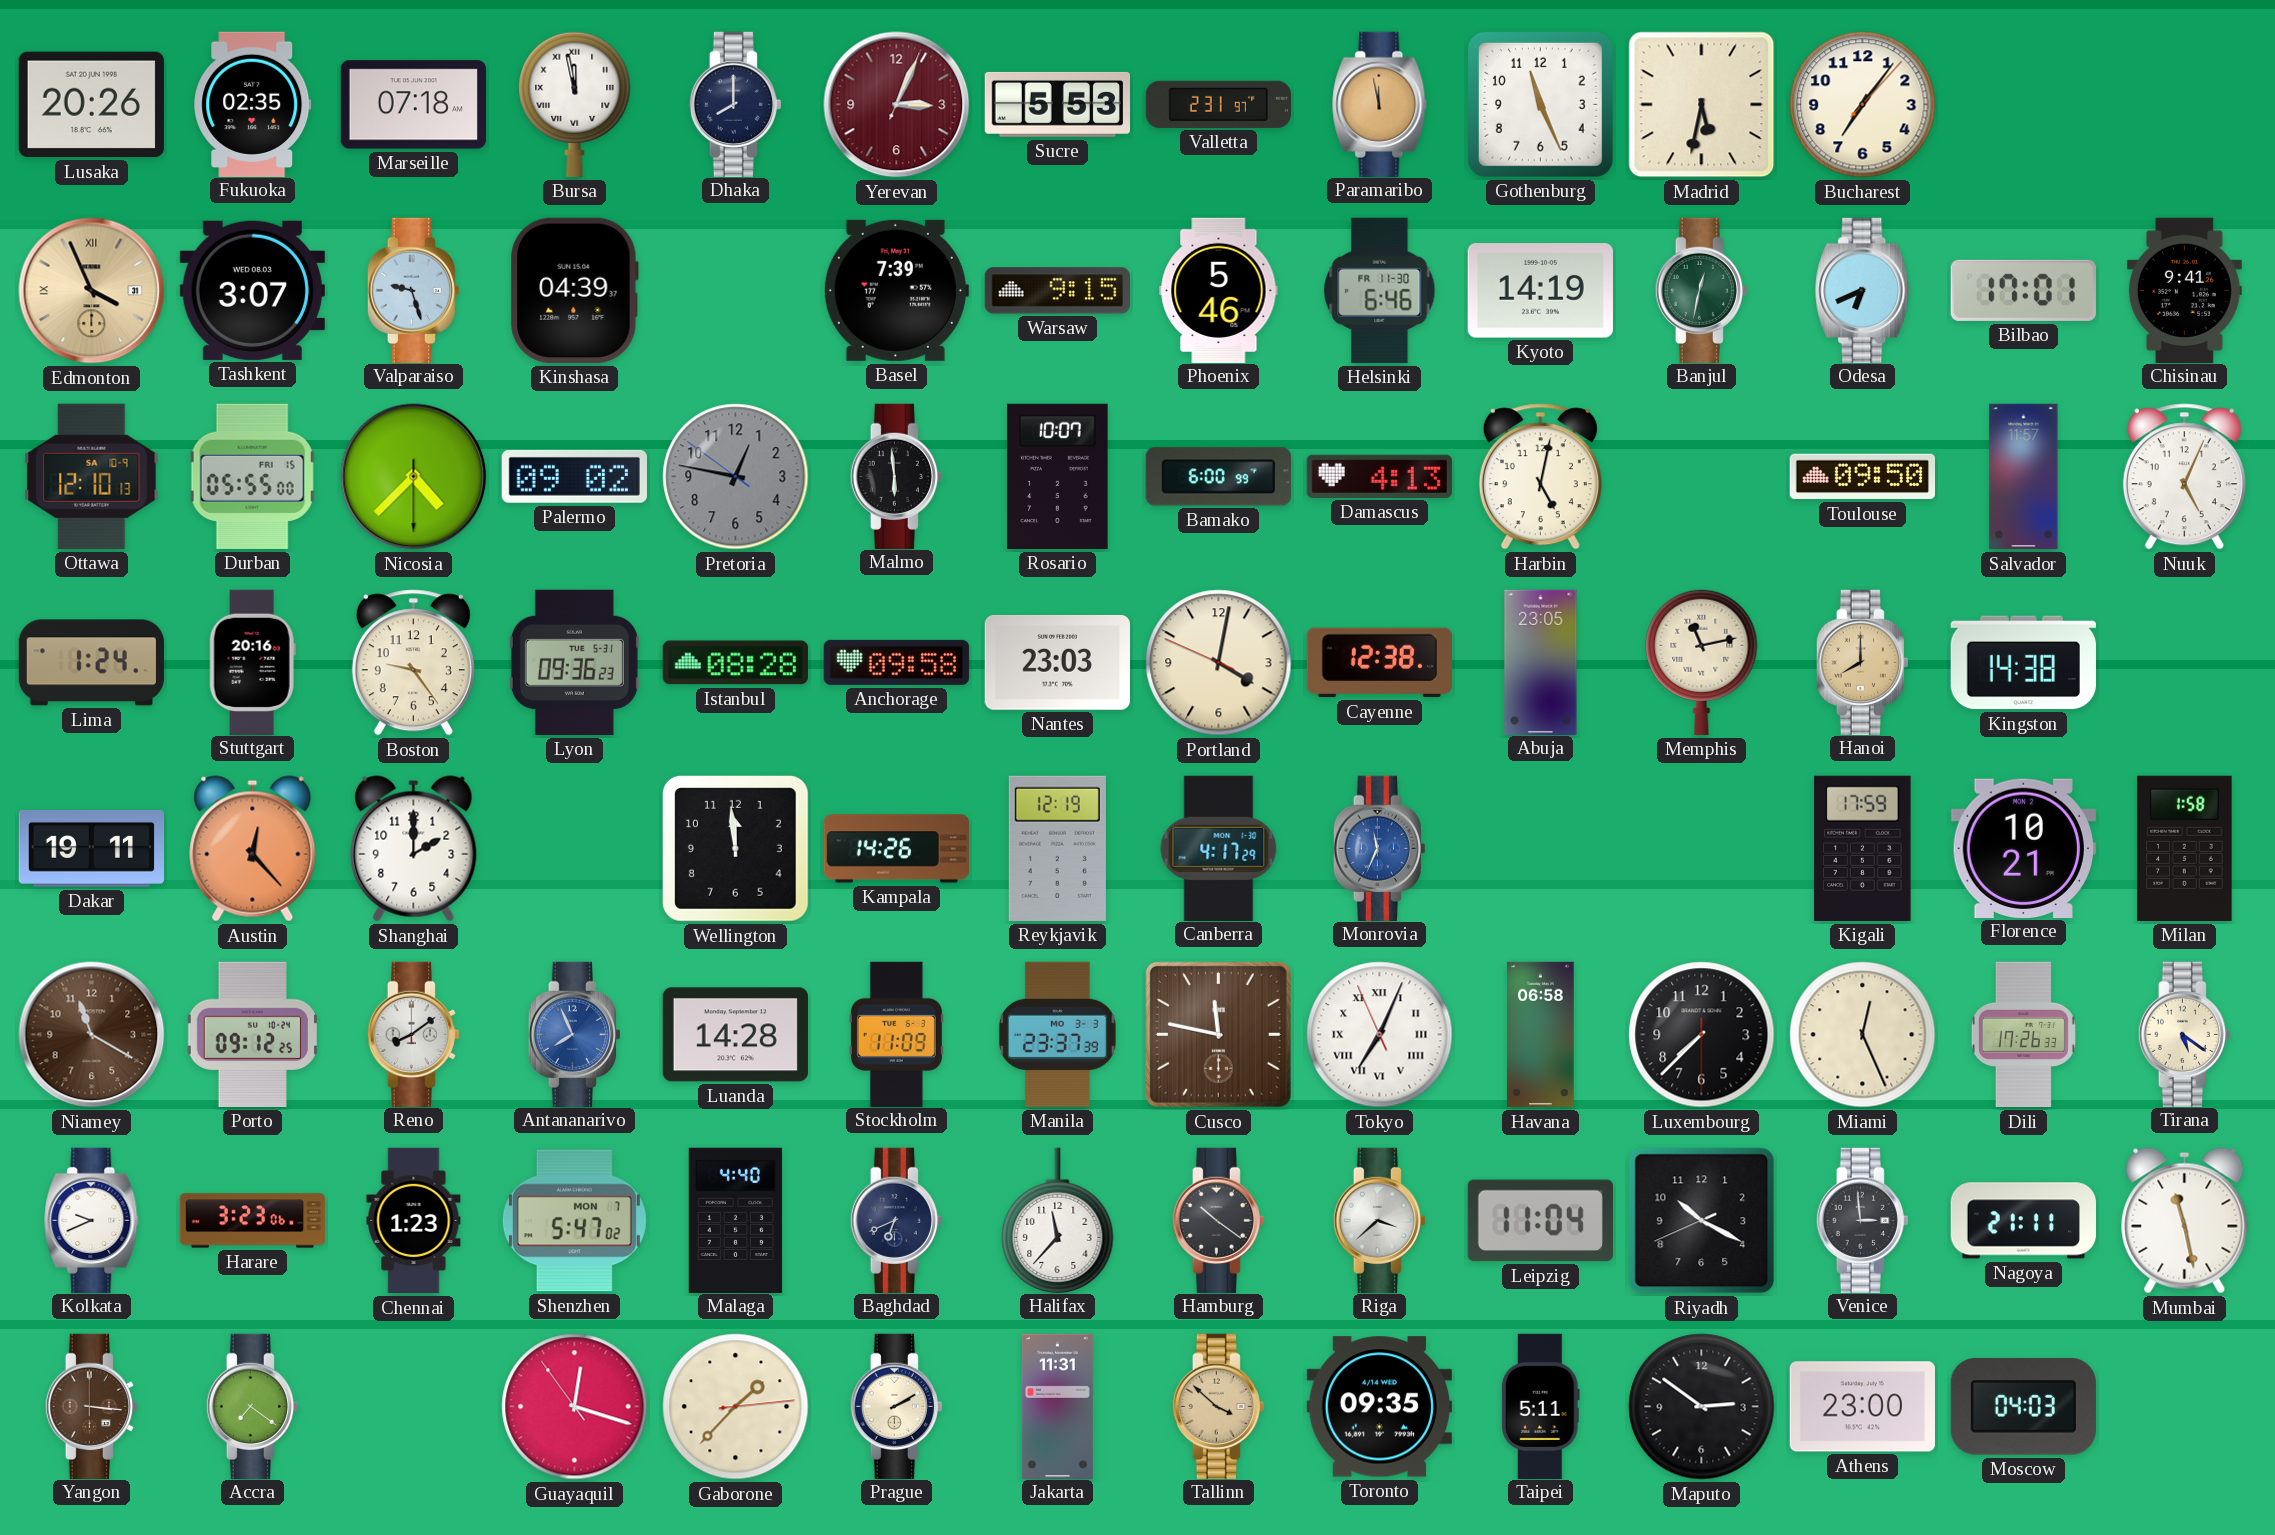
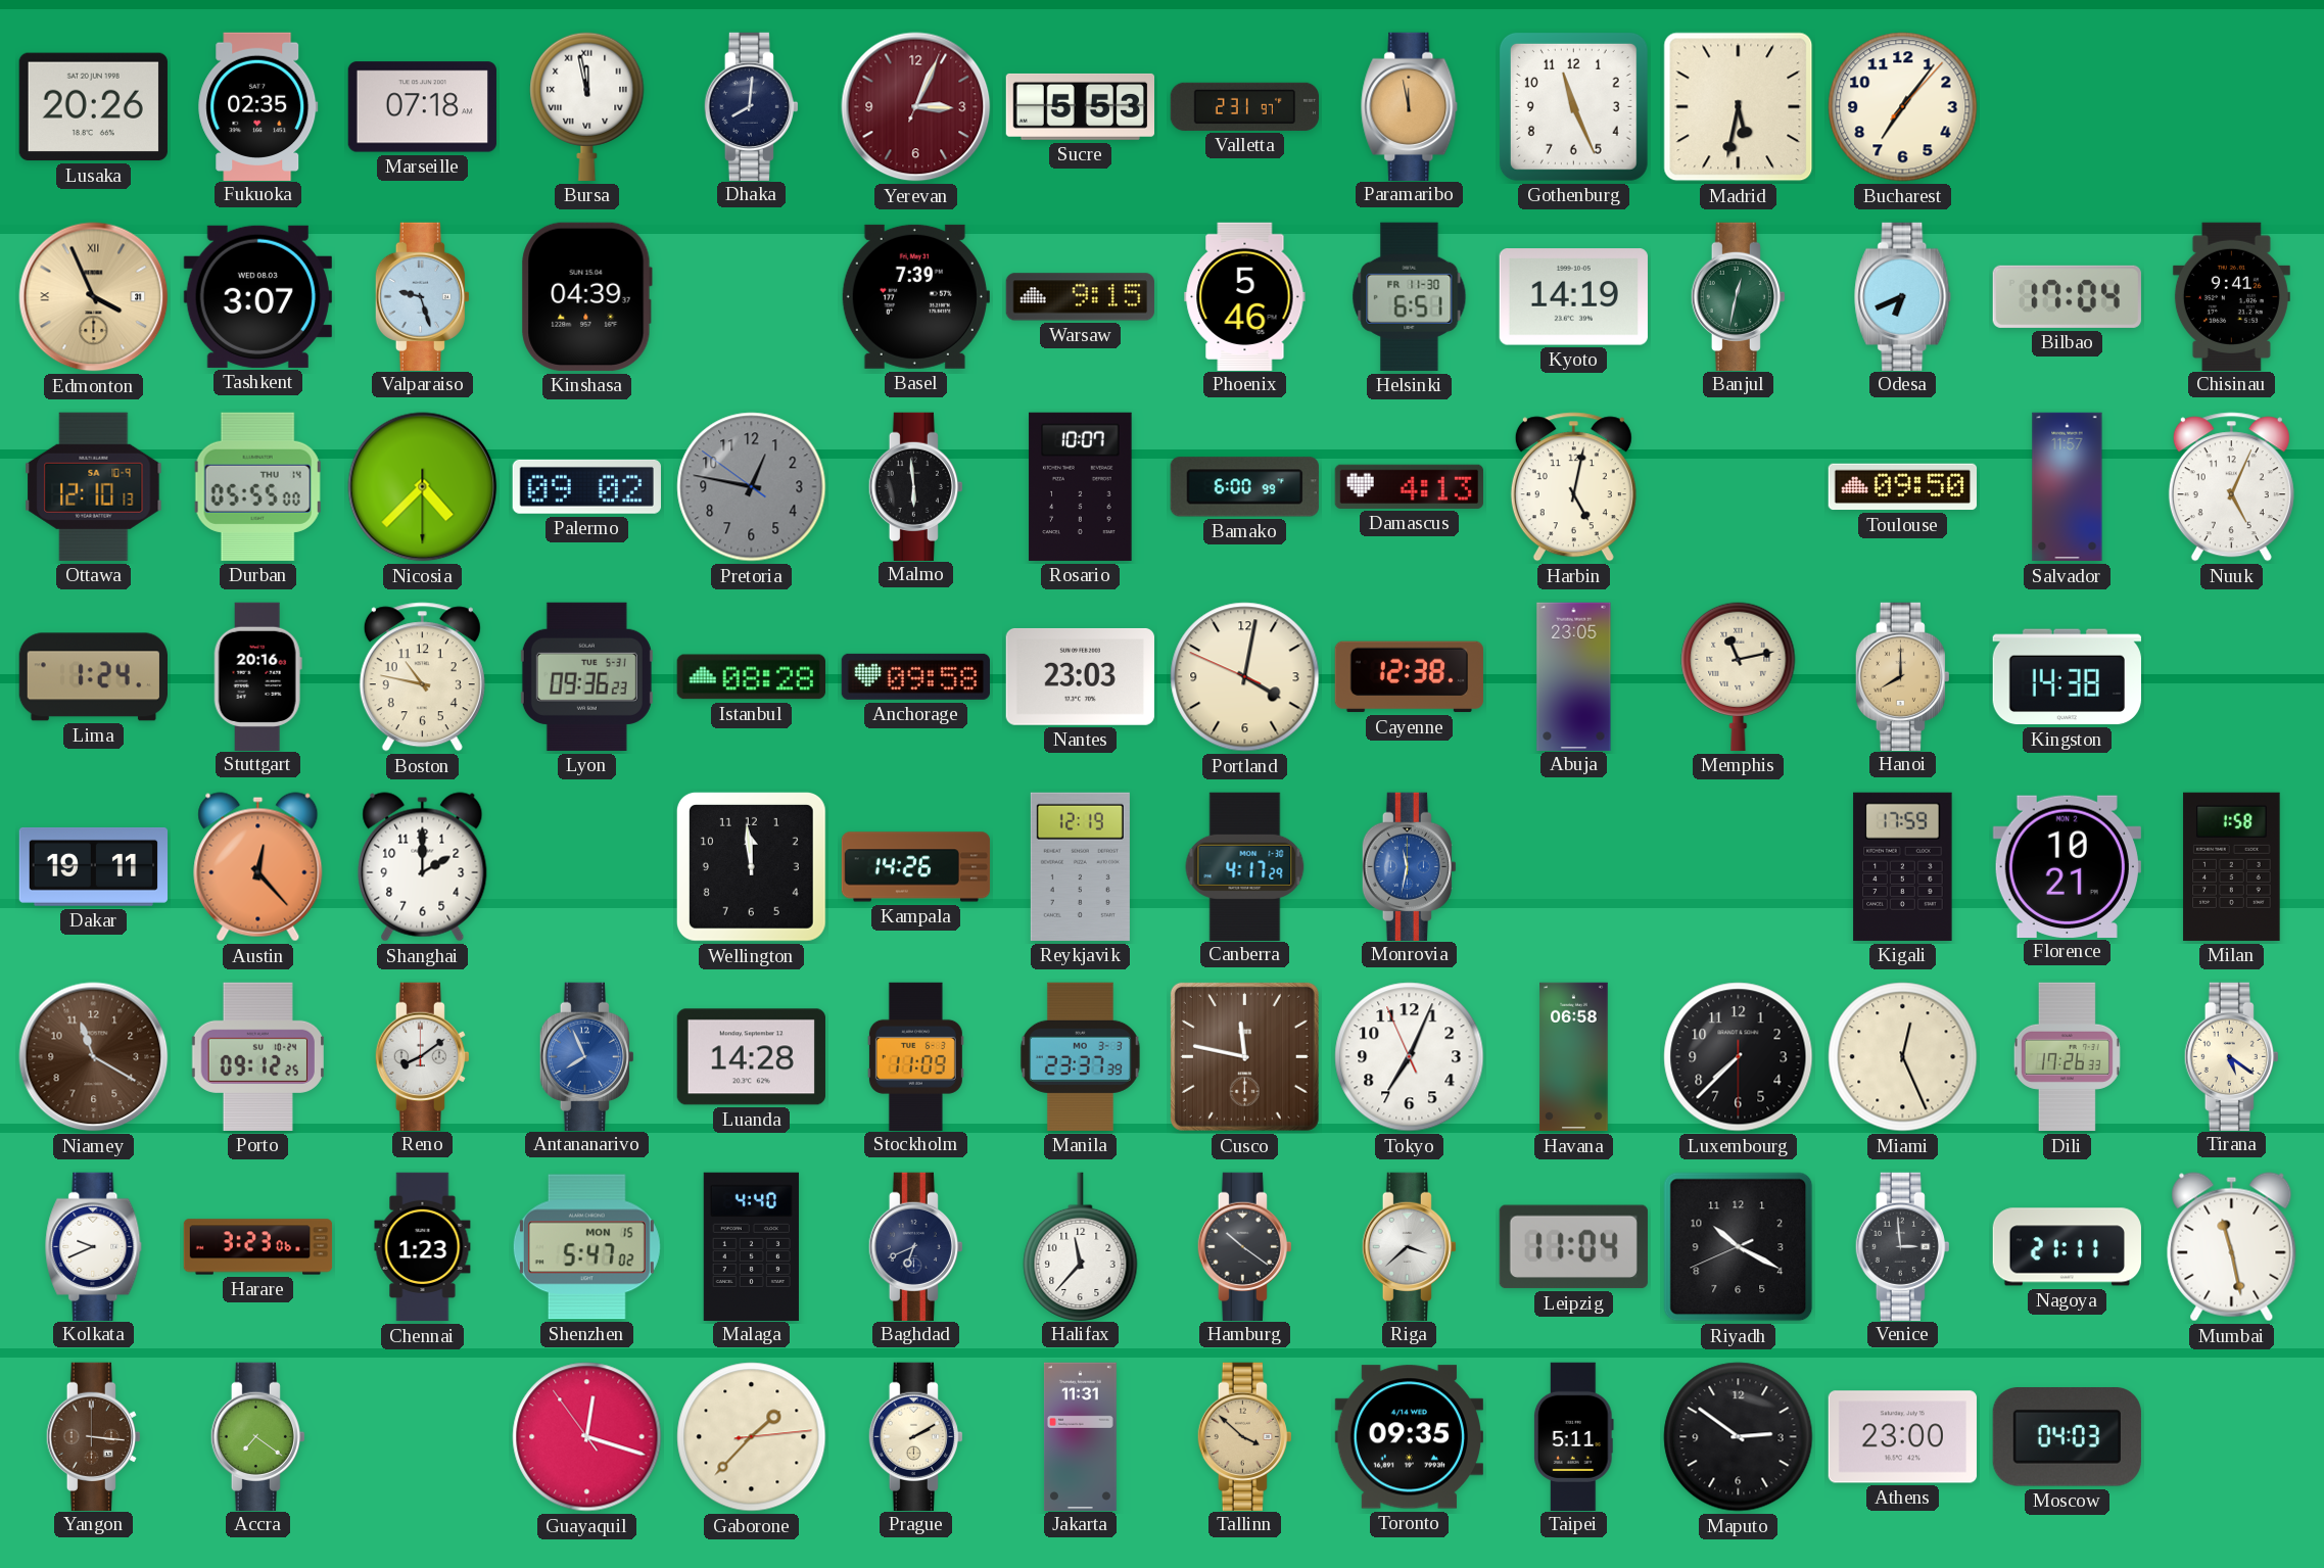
Dhaka: 8:00 -> 8:01 (751, 106)
Helsinki: 6:46 -> 6:51 (1410, 296)
Bilbao: 17:01 -> 17:04 (2067, 296)
Durban date: FRI 15 -> THU 14 (257, 486)
Boston: 9:24 -> 10:47 (422, 677)
Monrovia: 11:34 -> 11:32 (1409, 866)
Tokyo numerals: Roman -> Arabic (1410, 1057)
Shenzhen date: MON 7 -> MON 15 (586, 1247)
